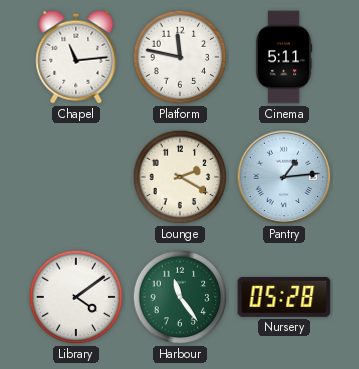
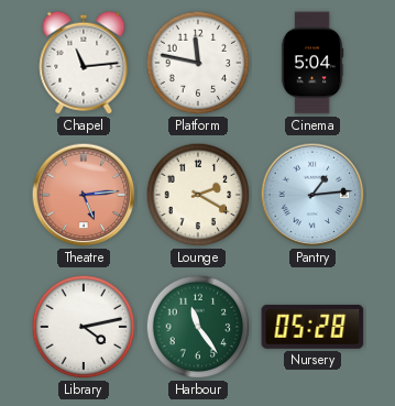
Cinema: 5:11 -> 5:04 (312, 63)
Theatre: none -> 5:14 (84, 195)
Library: 4:09 -> 4:13 (84, 327)
